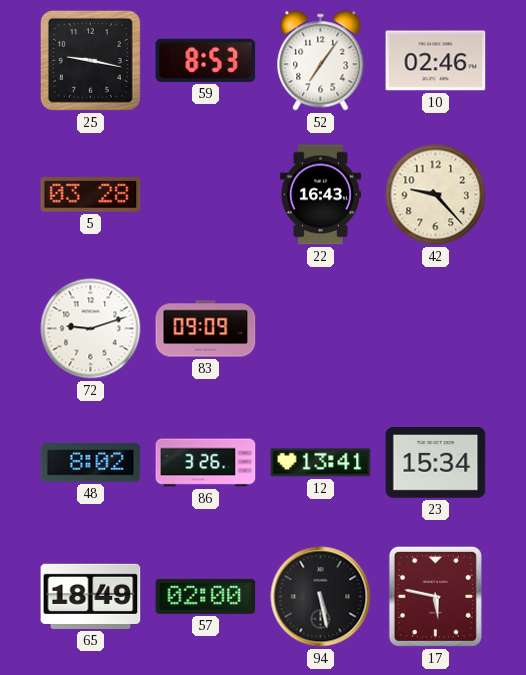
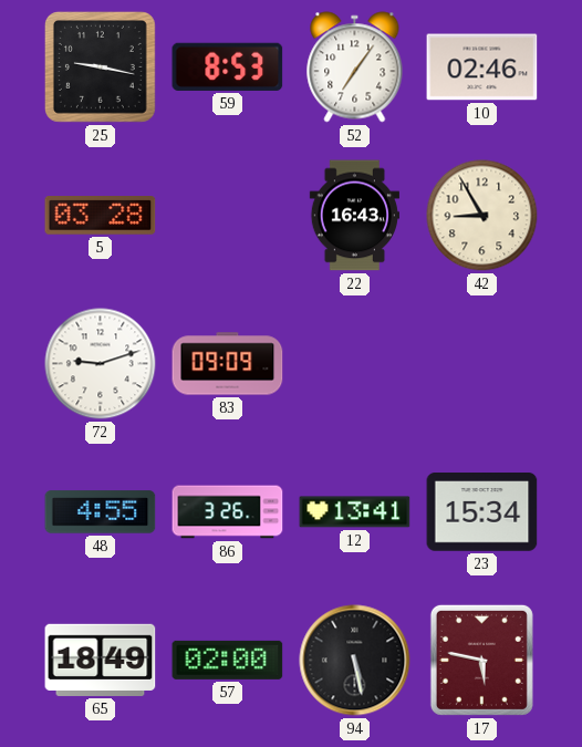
42: 9:23 -> 8:55 (482, 216)
48: 8:02 -> 4:55 (101, 512)
